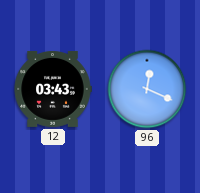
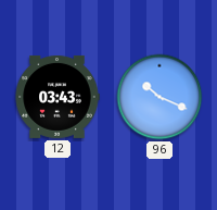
96: 12:19 -> 10:19 (159, 97)
